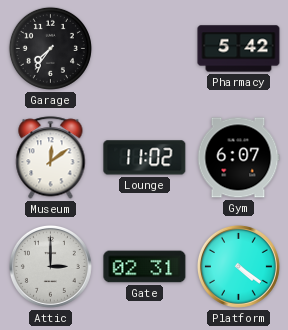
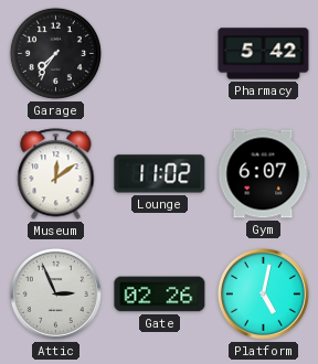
Attic: 3:00 -> 2:56 (55, 293)
Gate: 02:31 -> 02:26 (160, 295)
Platform: 4:21 -> 5:02 (263, 293)
